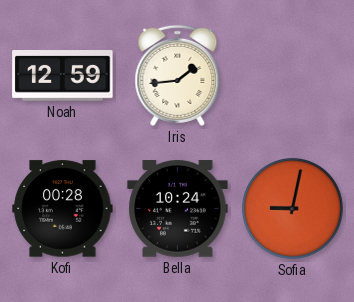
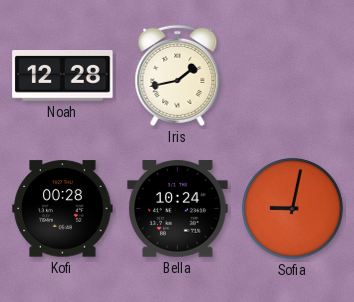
Noah: 12:59 -> 12:28 (63, 76)
Iris: 1:44 -> 1:43 (178, 75)
